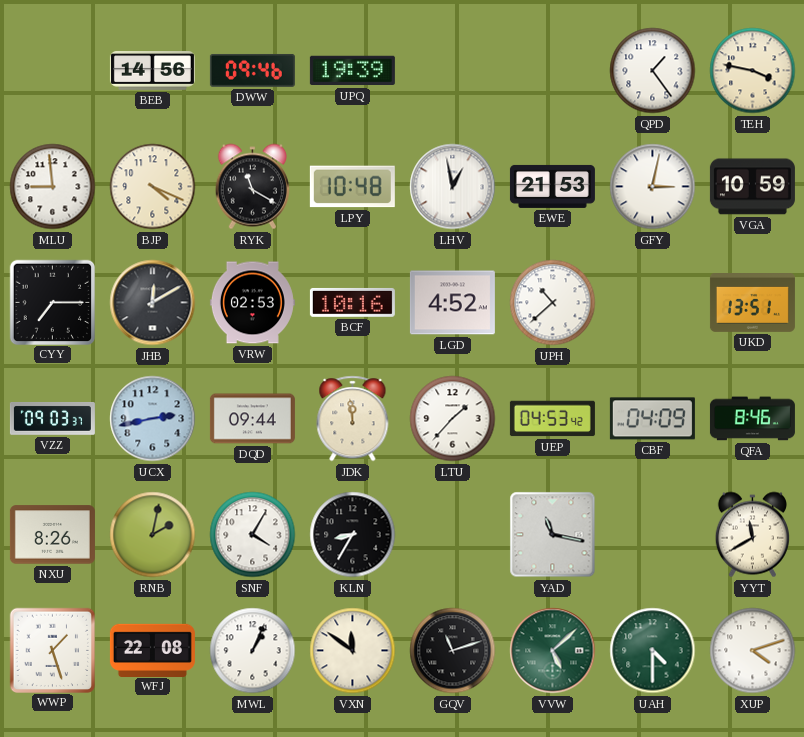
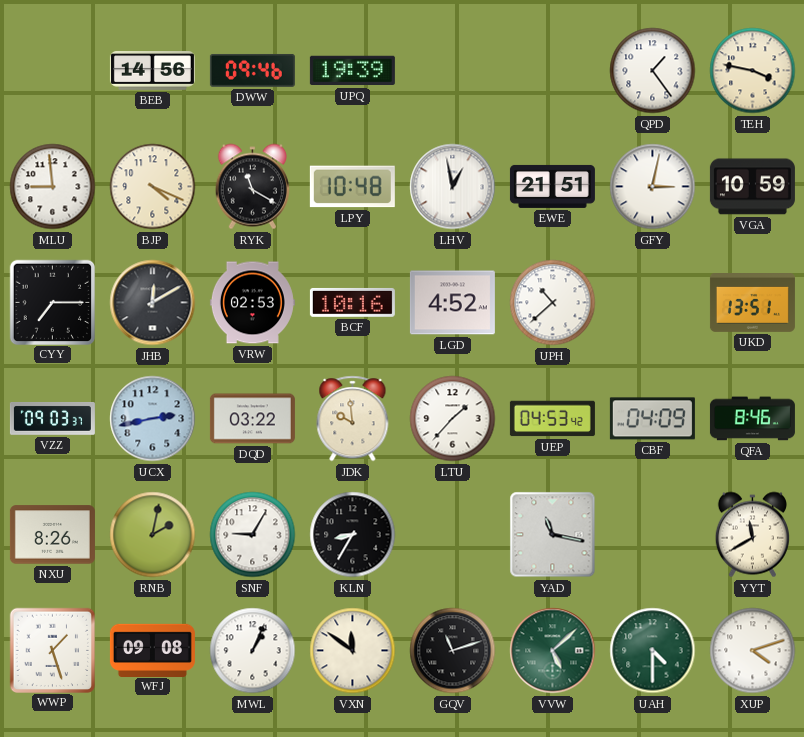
EWE: 21:53 -> 21:51 (552, 186)
DQD: 09:44 -> 03:22 (252, 419)
JDK: 11:59 -> 9:59 (353, 419)
SNF: 4:05 -> 9:05 (253, 535)
WFJ: 22:08 -> 09:08 (152, 650)
